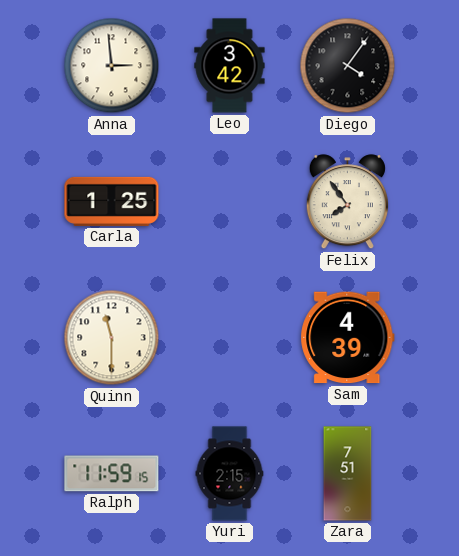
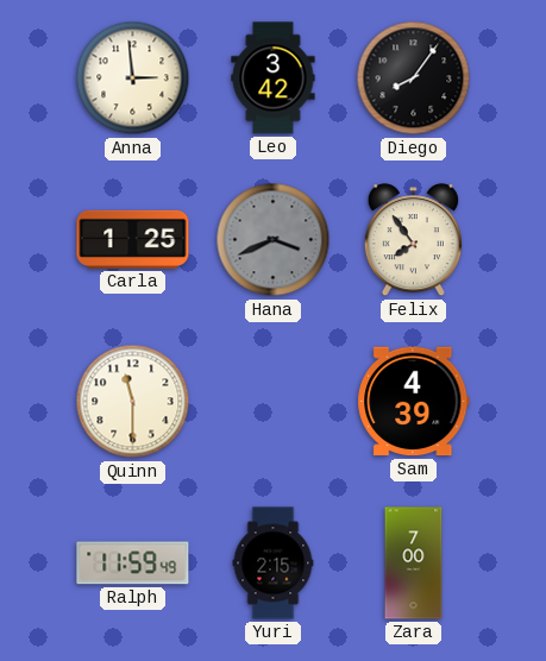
Diego: 4:06 -> 8:06 (414, 78)
Hana: none -> 3:41 (274, 240)
Ralph: 11:59:15 -> 11:59:49 (133, 564)
Zara: 7:51 -> 7:00 (414, 564)
